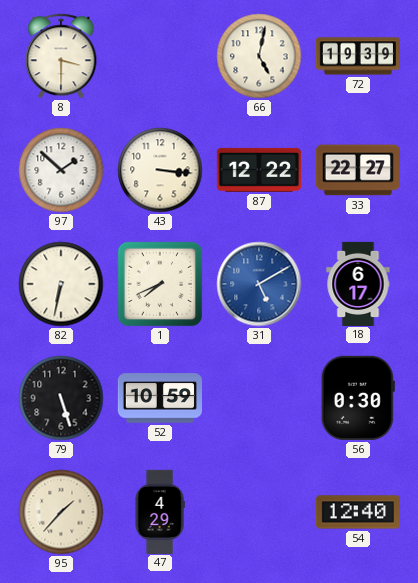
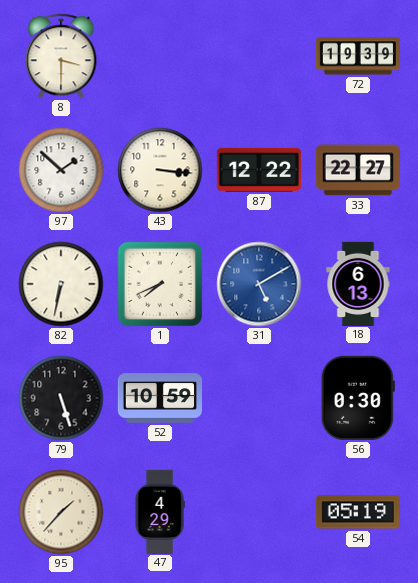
66: 5:02 -> none (259, 56)
18: 6:17 -> 6:13 (358, 283)
54: 12:40 -> 05:19 (358, 512)
